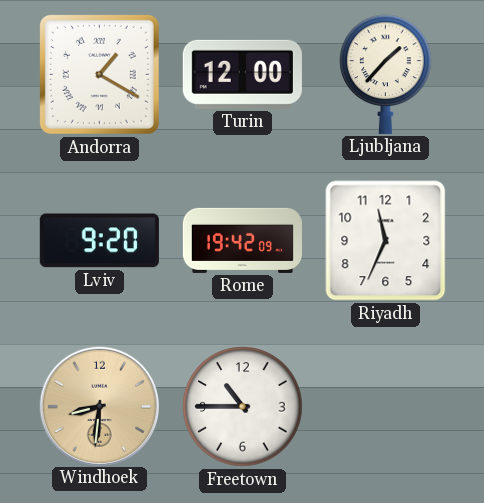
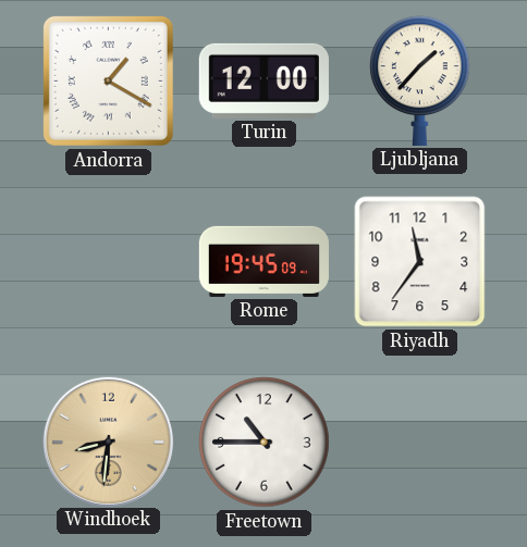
Lviv: 9:20 -> none (99, 241)
Rome: 19:42 -> 19:45 (263, 261)
Riyadh: 11:34 -> 11:36 (420, 262)
